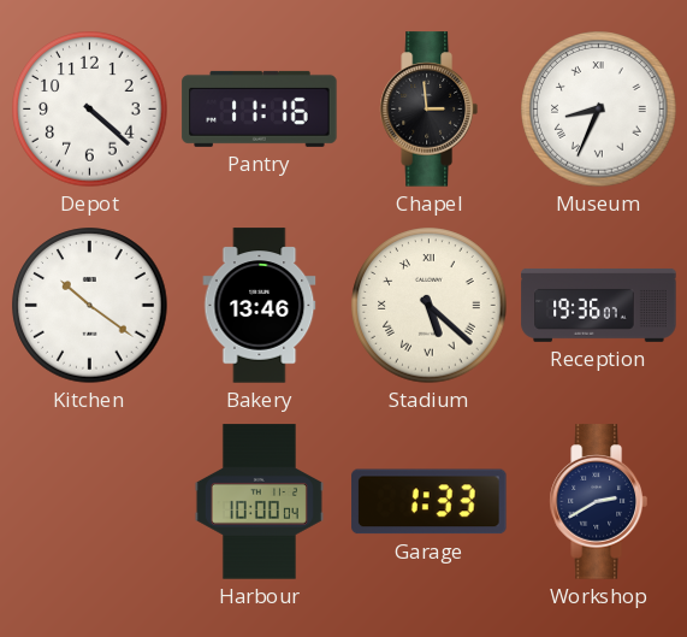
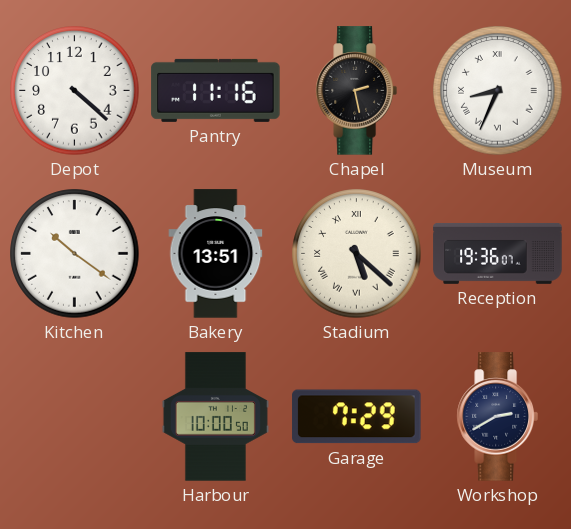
Chapel: 2:59 -> 2:28 (356, 91)
Bakery: 13:46 -> 13:51 (216, 254)
Harbour: 10:00:04 -> 10:00:50 (215, 417)
Garage: 1:33 -> 7:29 (357, 417)
